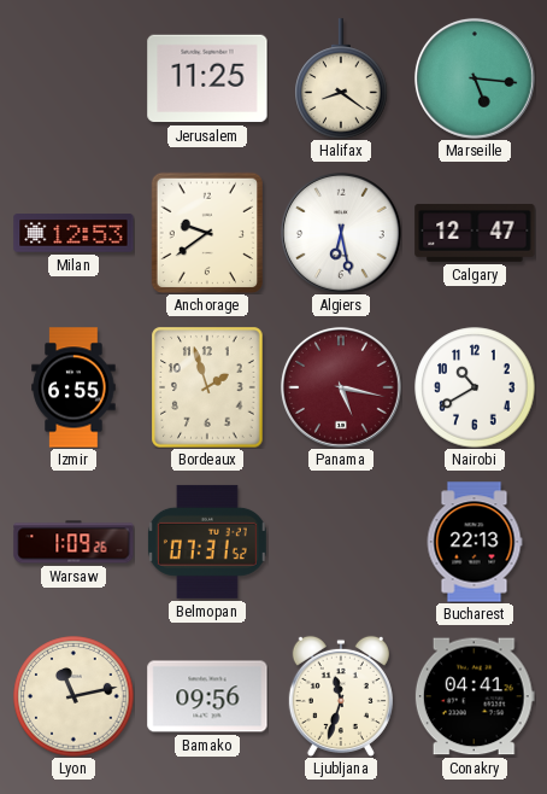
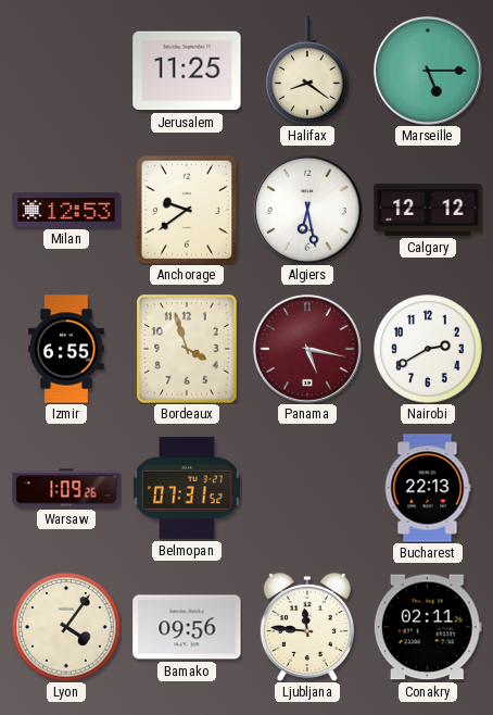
Marseille: 5:16 -> 5:15 (428, 71)
Calgary: 12:47 -> 12:12 (428, 210)
Bordeaux: 1:57 -> 3:57 (187, 349)
Nairobi: 10:40 -> 2:40 (428, 349)
Lyon: 11:13 -> 4:06 (66, 627)
Ljubljana: 11:33 -> 11:46 (307, 626)
Conakry: 04:41 -> 02:11 (428, 627)
